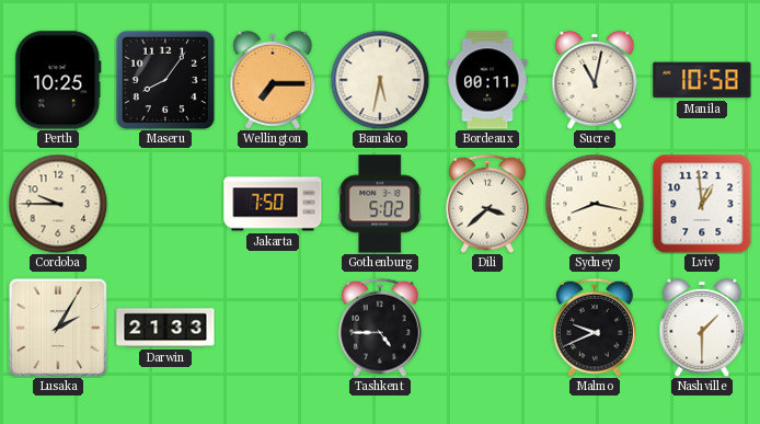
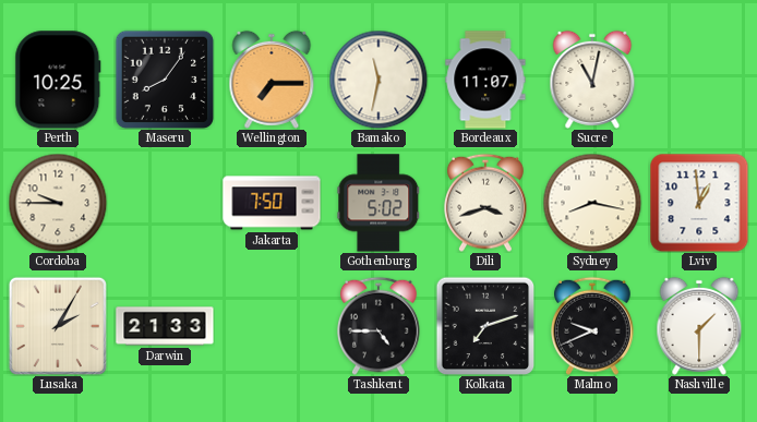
Bamako: 5:32 -> 11:32 (378, 80)
Bordeaux: 00:11 -> 11:07 (485, 80)
Manila: 10:58 -> none (702, 80)
Dili: 3:38 -> 3:42 (486, 203)
Kolkata: none -> 7:12 (485, 326)
